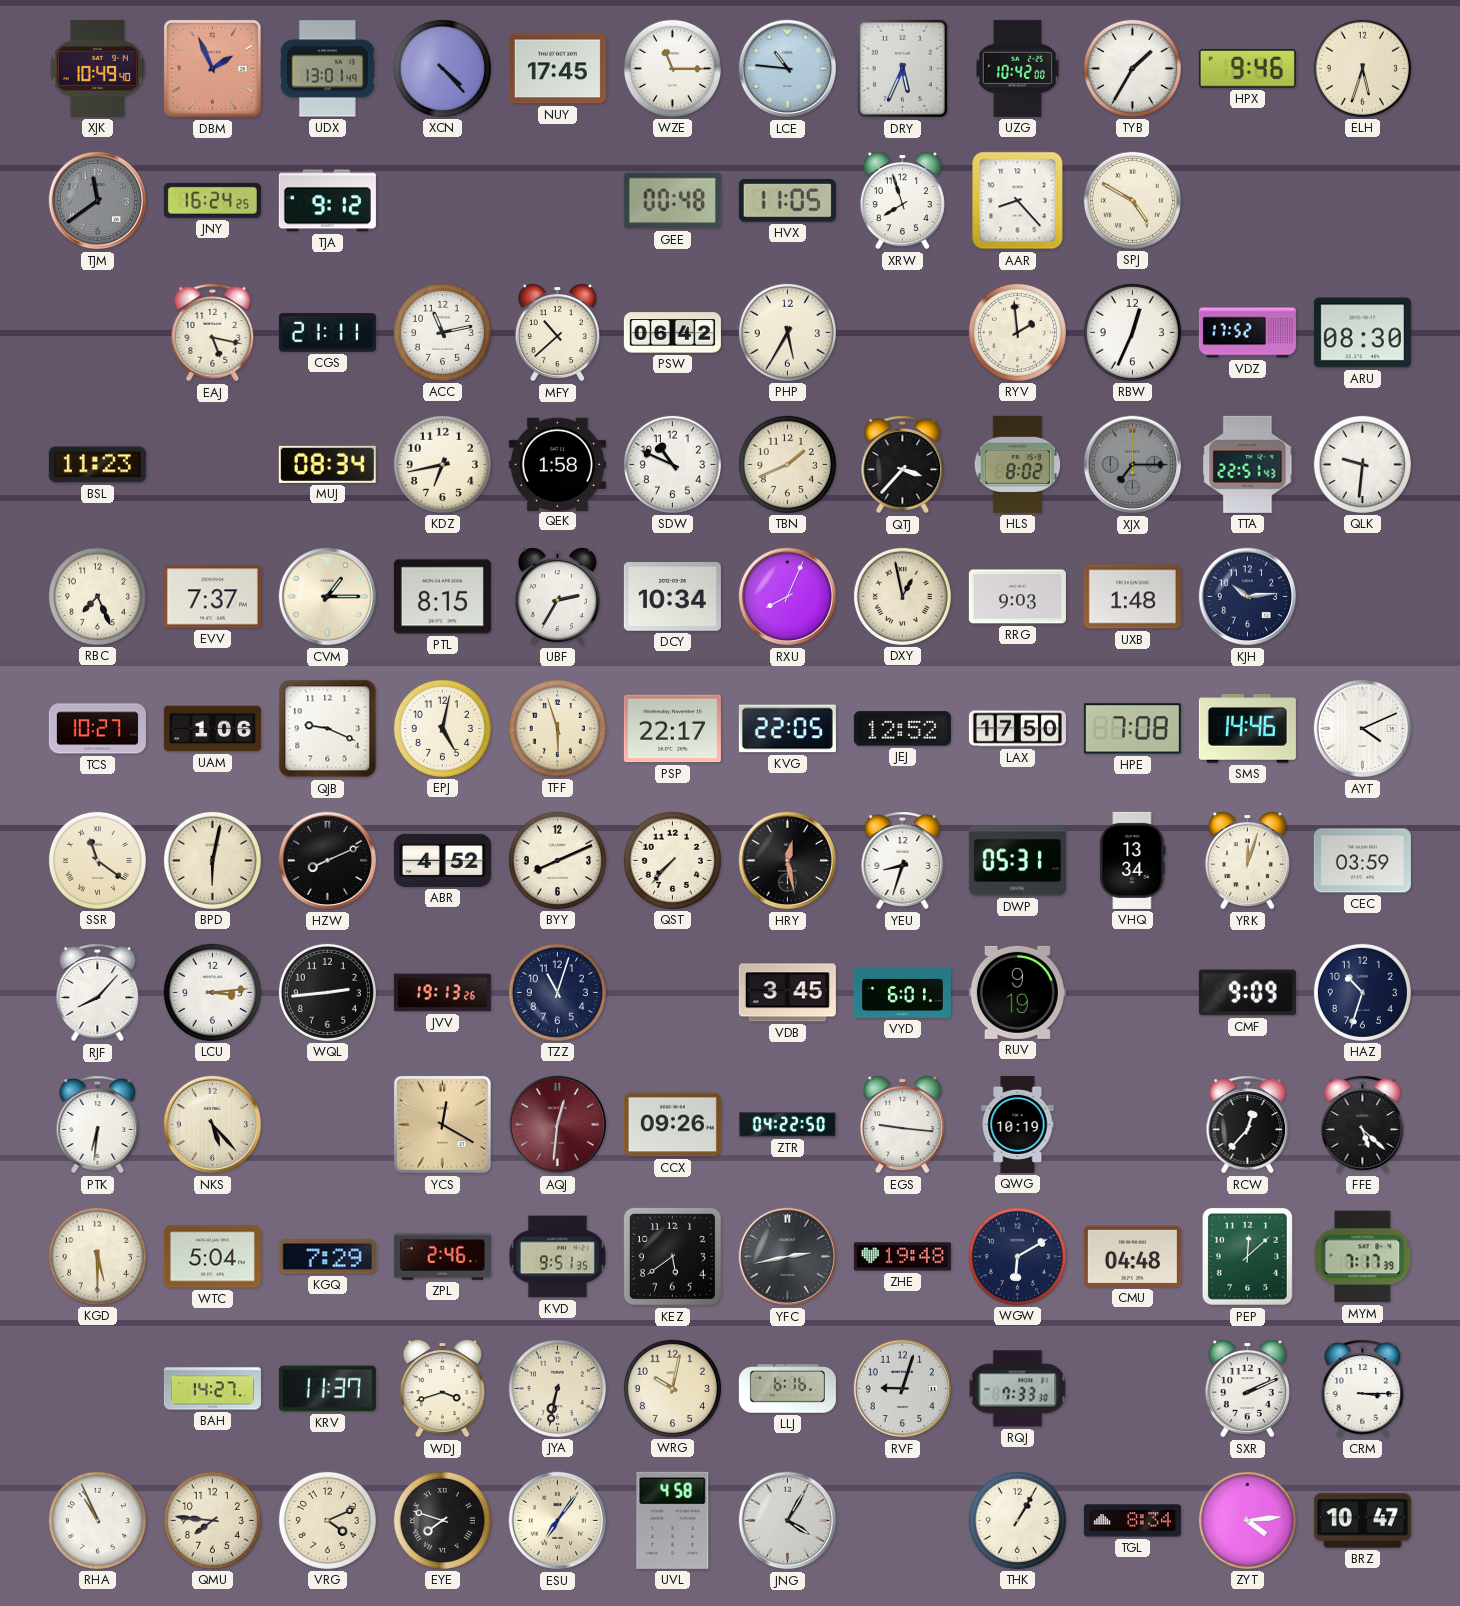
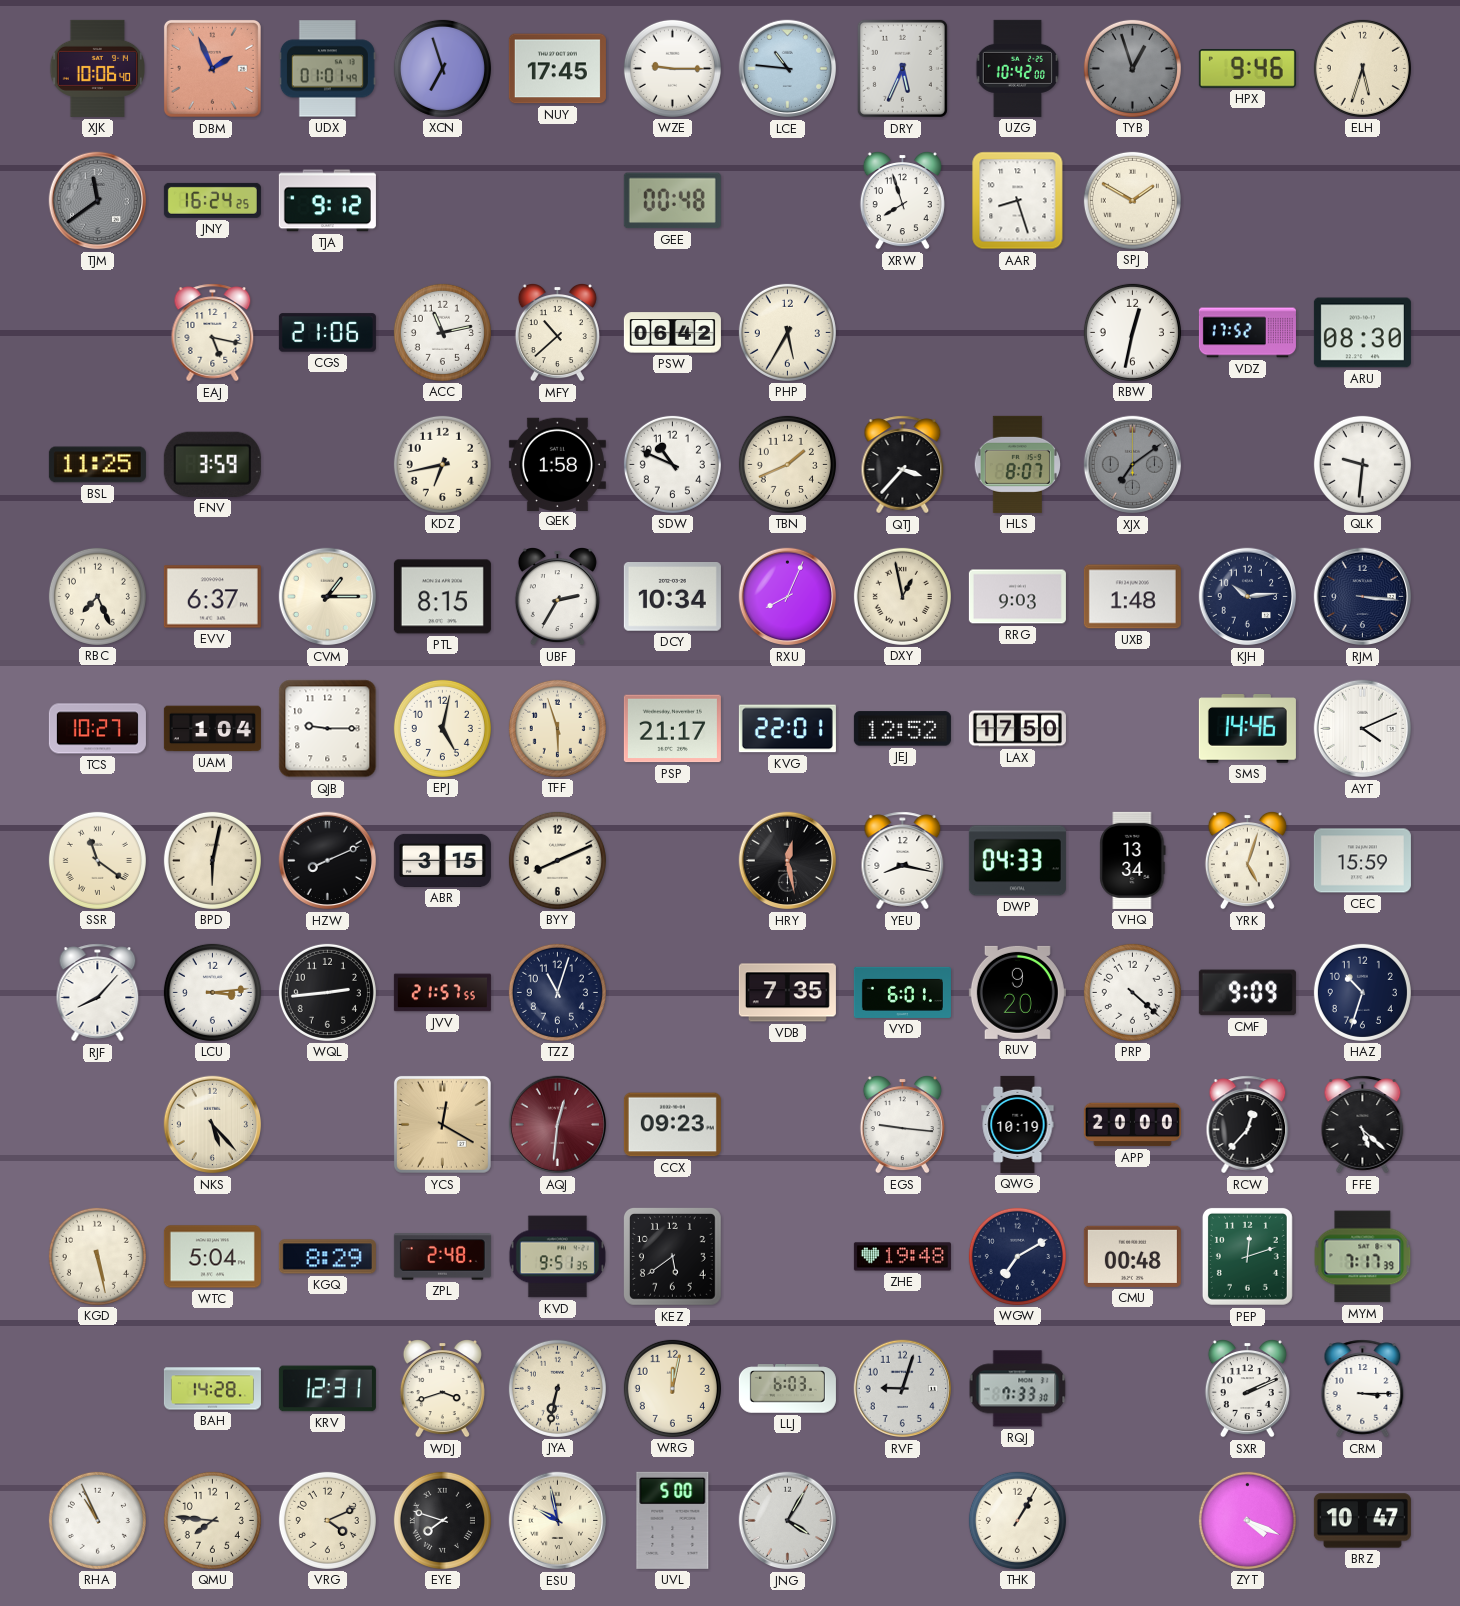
XJK: 10:49 -> 10:06 (98, 68)
UDX: 13:01 -> 01:01 (327, 69)
XCN: 4:23 -> 6:57 (442, 68)
WZE: 11:15 -> 9:15 (672, 68)
TYB: 1:35 -> 12:57 (1132, 68)
TYB dial: white -> grey (1132, 68)
HVX: 11:05 -> none (787, 200)
AAR: 8:23 -> 8:27 (1018, 201)
SPJ: 4:50 -> 1:50 (1132, 200)
CGS: 21:11 -> 21:06 (327, 333)
RYV: 1:59 -> none (1017, 332)
RBW: 12:34 -> 12:32 (1132, 332)
BSL: 11:23 -> 11:25 (97, 465)
FNV: none -> 3:59 (212, 464)
MUJ: 08:34 -> none (327, 464)
HLS: 8:02 -> 8:07 (1017, 464)
XJX: 7:15 -> 7:09 (1133, 465)
TTA: 22:51 -> none (1248, 464)
EVV: 7:37 -> 6:37 (212, 597)
RJM: none -> 3:16 (1363, 597)
UAM: 1:06 -> 1:04 (212, 729)
QJB: 9:19 -> 9:15 (328, 729)
PSP: 22:17 -> 21:17 (672, 729)
KVG: 22:05 -> 22:01 (787, 729)
HPE: 7:08 -> none (1132, 729)
ABR: 4:52 -> 3:15 (442, 860)
QST: 7:37 -> none (672, 860)
YEU: 8:33 -> 8:17 (903, 861)
DWP: 05:31 -> 04:33 (1017, 861)
YRK: 12:03 -> 5:03 (1247, 861)
CEC: 03:59 -> 15:59 (1362, 861)
JVV: 19:13 -> 21:57 (442, 993)
VDB: 3:45 -> 7:35 (787, 993)
RUV: 9:19 -> 9:20 (1017, 992)
PRP: none -> 4:22 (1132, 992)
PTK: 6:31 -> none (98, 1125)
CCX: 09:26 -> 09:23 (672, 1125)
ZTR: 04:22 -> none (787, 1125)
APP: none -> 20:00 (1132, 1125)
KGD: 5:30 -> 5:28 (97, 1256)
KGQ: 7:29 -> 8:29 (327, 1257)
ZPL: 2:46 -> 2:48 (442, 1257)
YFC: 2:43 -> none (788, 1257)
WGW: 6:10 -> 7:10 (1017, 1256)
CMU: 04:48 -> 00:48 (1132, 1256)
PEP: 12:08 -> 12:12 (1247, 1256)
BAH: 14:27 -> 14:28 (212, 1389)
KRV: 11:37 -> 12:31 (327, 1389)
WRG: 10:02 -> 12:02 (672, 1388)
LLJ: 6:16 -> 6:03 (787, 1389)
ESU: 7:06 -> 9:58 (558, 1521)
UVL: 4:58 -> 5:00 (673, 1520)
TGL: 8:34 -> none (1132, 1521)
ZYT: 4:14 -> 4:19 (1247, 1520)
